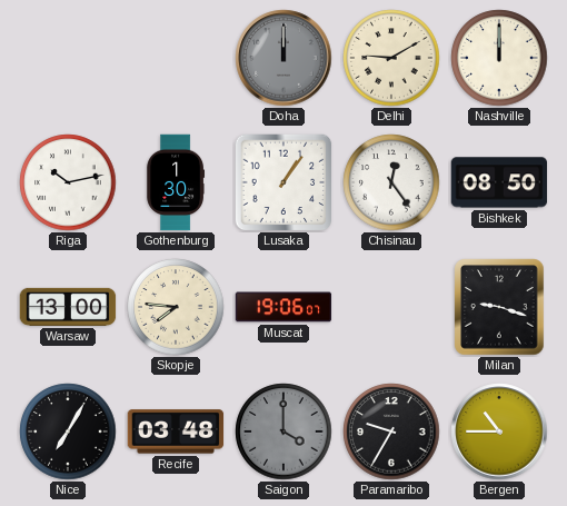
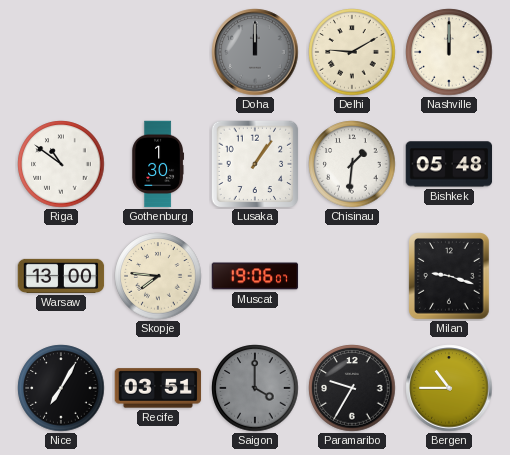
Riga: 10:13 -> 10:51 (61, 164)
Chisinau: 12:24 -> 1:31 (352, 164)
Bishkek: 08:50 -> 05:48 (449, 164)
Recife: 03:48 -> 03:51 (158, 388)
